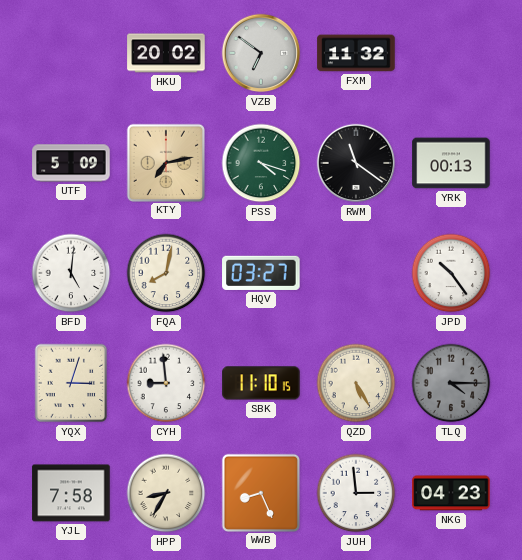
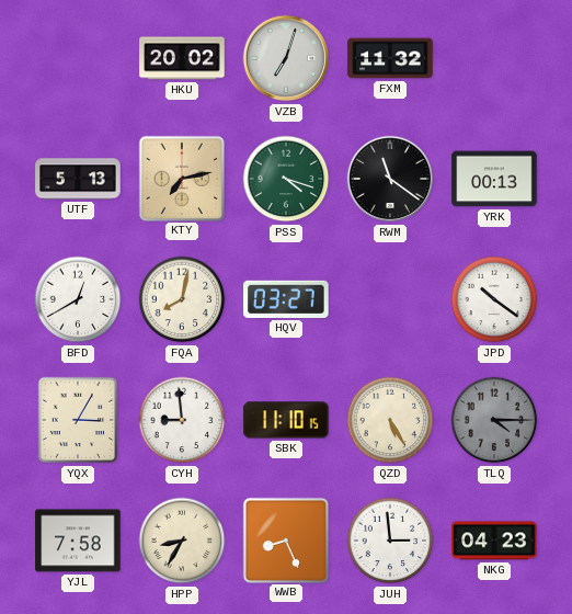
VZB: 6:51 -> 7:03 (286, 58)
UTF: 5:09 -> 5:13 (78, 179)
BFD: 5:01 -> 12:40 (78, 299)
JPD: 10:24 -> 10:21 (494, 299)
YQX: 3:03 -> 3:05 (78, 420)
